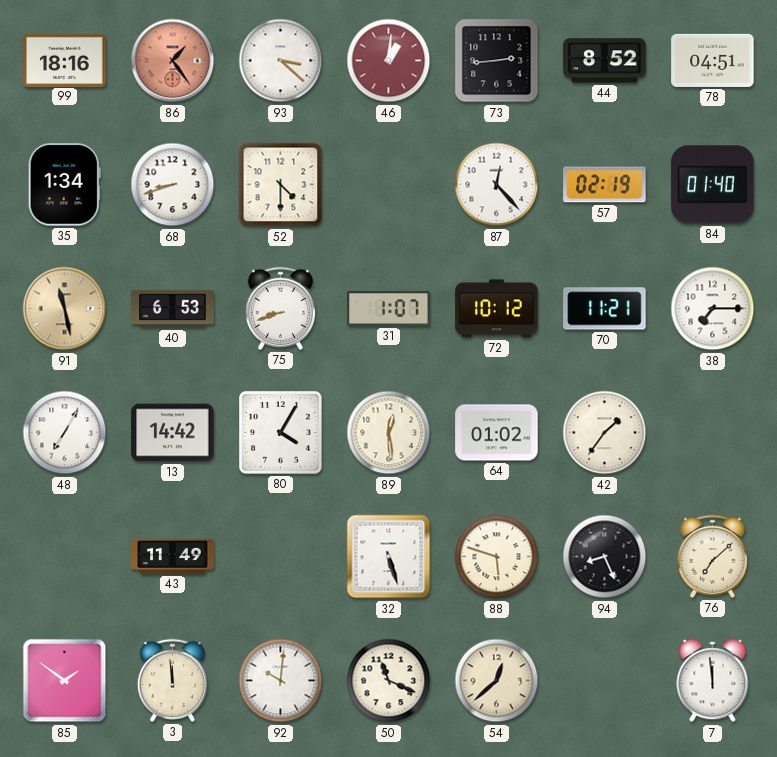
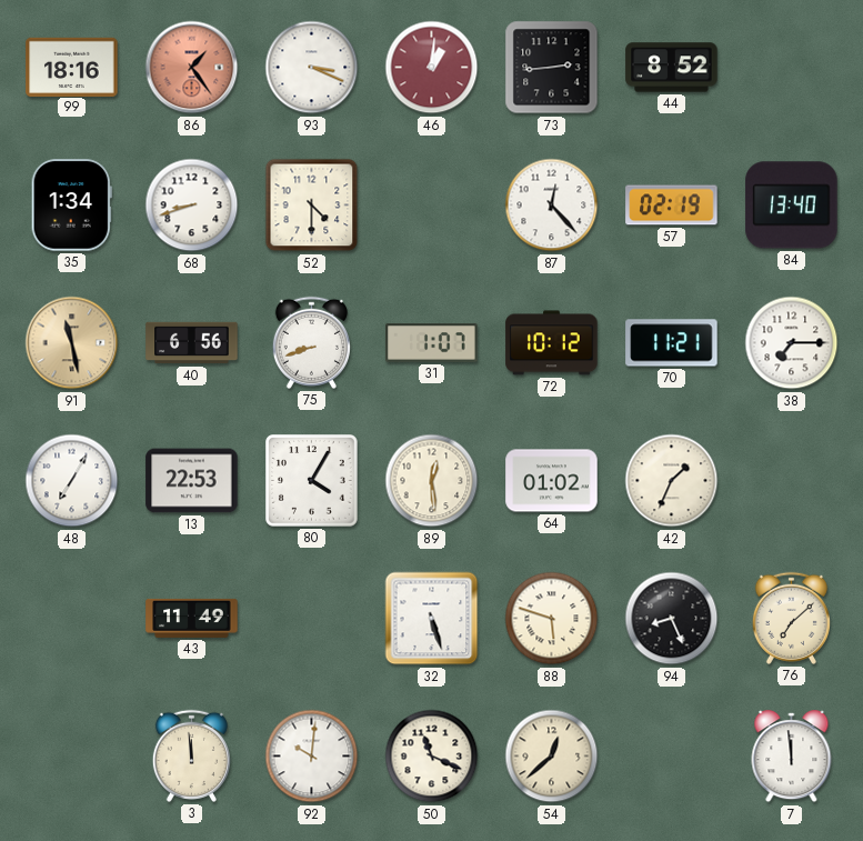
93: 3:22 -> 3:19 (312, 68)
78: 04:51 -> none (713, 60)
84: 01:40 -> 13:40 (792, 206)
40: 6:53 -> 6:56 (192, 343)
13: 14:42 -> 22:53 (192, 481)
42: 1:36 -> 1:34 (672, 481)
85: 1:51 -> none (65, 681)
